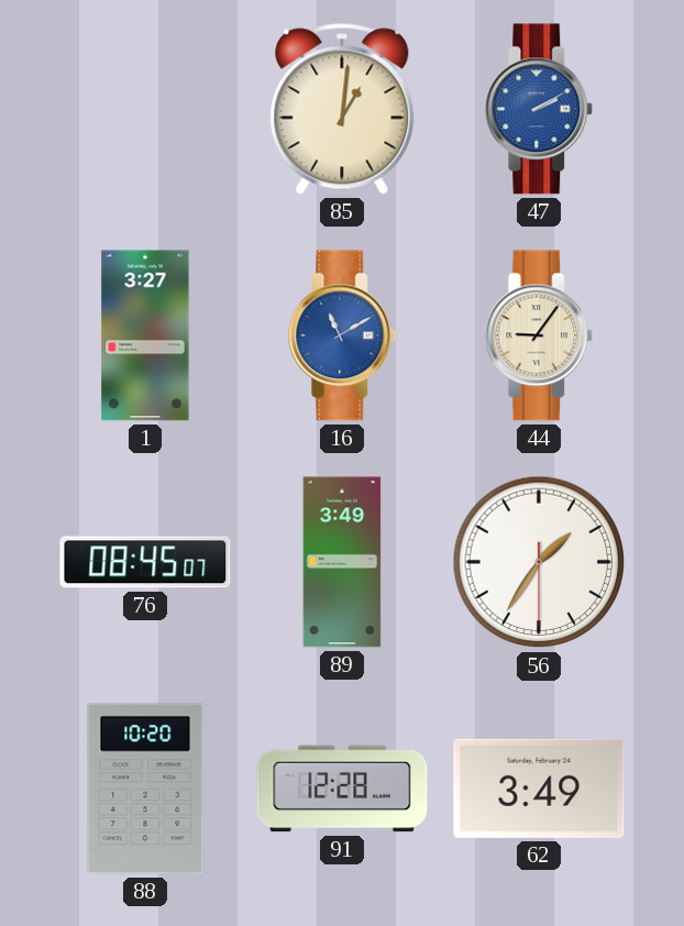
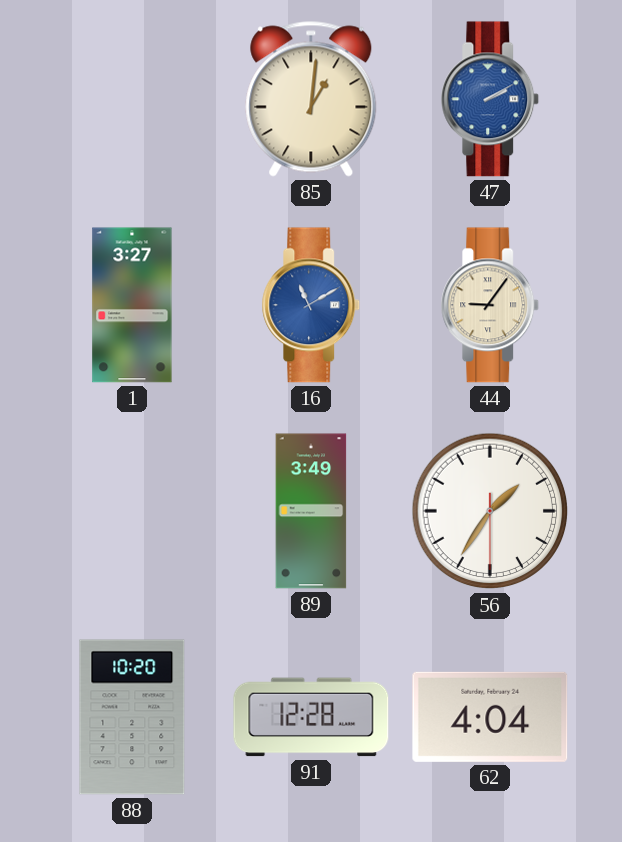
76: 08:45 -> none (145, 562)
62: 3:49 -> 4:04 (490, 717)
